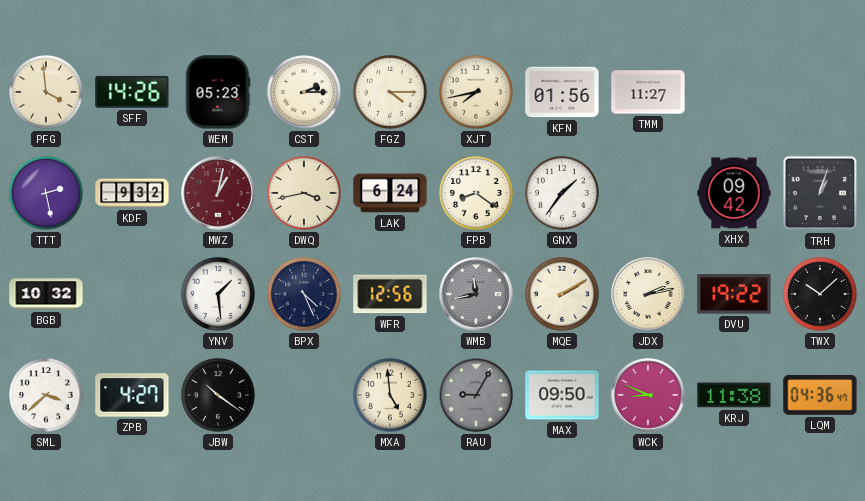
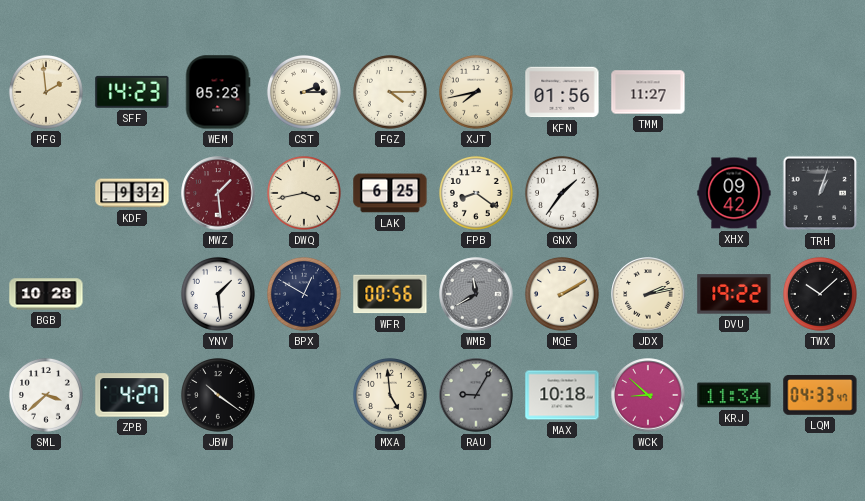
PFG: 3:59 -> 1:59 (46, 92)
SFF: 14:26 -> 14:23 (132, 92)
TTT: 2:28 -> none (46, 193)
MWZ: 1:02 -> 1:29 (218, 193)
LAK: 6:24 -> 6:25 (390, 193)
BGB: 10:32 -> 10:28 (46, 294)
BPX: 4:26 -> 12:50 (304, 294)
WFR: 12:56 -> 00:56 (390, 294)
WMB: 11:43 -> 11:40 (476, 294)
MAX: 09:50 -> 10:18 (562, 395)
WCK: 8:49 -> 8:52 (648, 395)
KRJ: 11:38 -> 11:34 (734, 395)
LQM: 04:36 -> 04:33 (820, 395)
